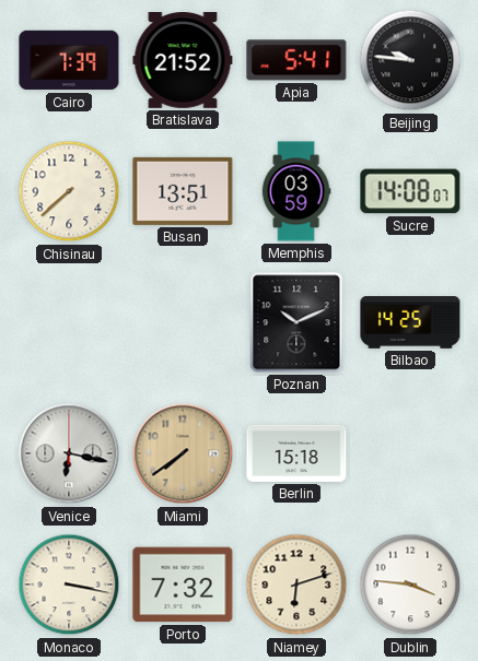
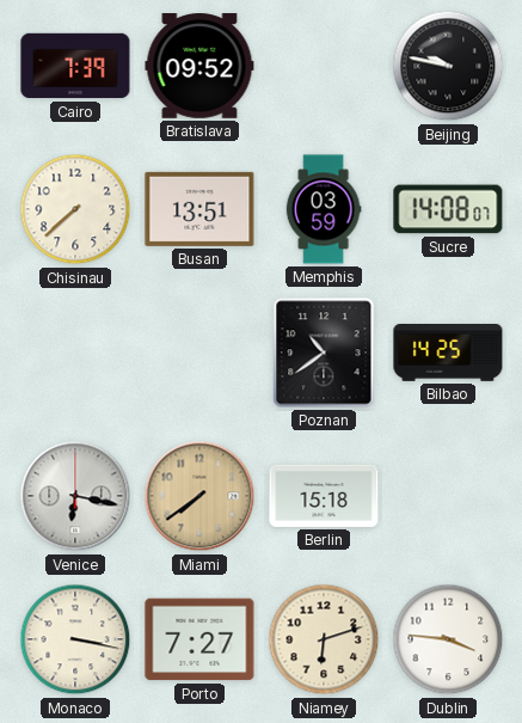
Bratislava: 21:52 -> 09:52 (199, 66)
Apia: 5:41 -> none (296, 60)
Beijing: 9:46 -> 9:47 (448, 66)
Poznan: 10:11 -> 10:39 (324, 353)
Porto: 7:32 -> 7:27 (199, 639)
